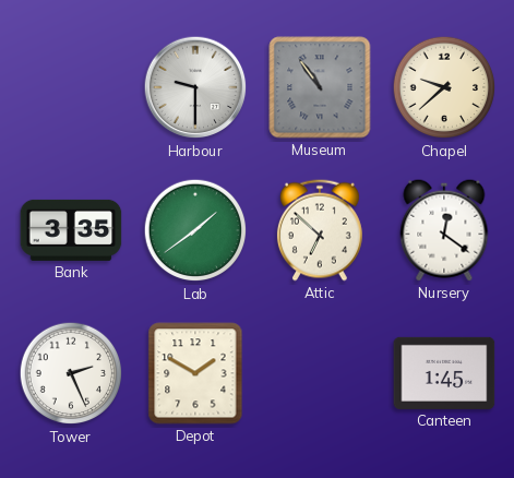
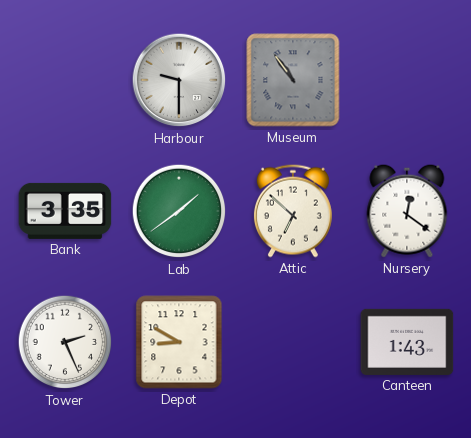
Chapel: 9:38 -> none (444, 87)
Depot: 1:50 -> 8:50 (179, 342)
Canteen: 1:45 -> 1:43 (407, 342)
